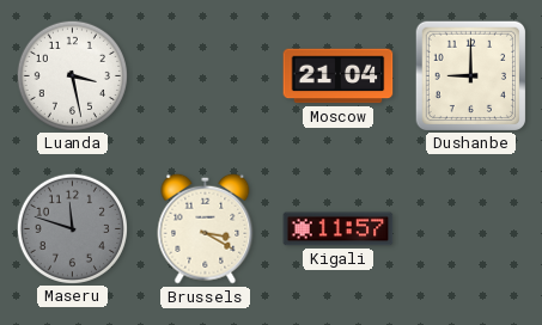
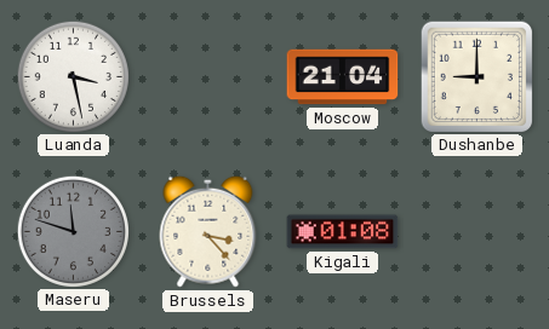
Brussels: 3:20 -> 3:23 (208, 231)
Kigali: 11:57 -> 01:08 (343, 232)
